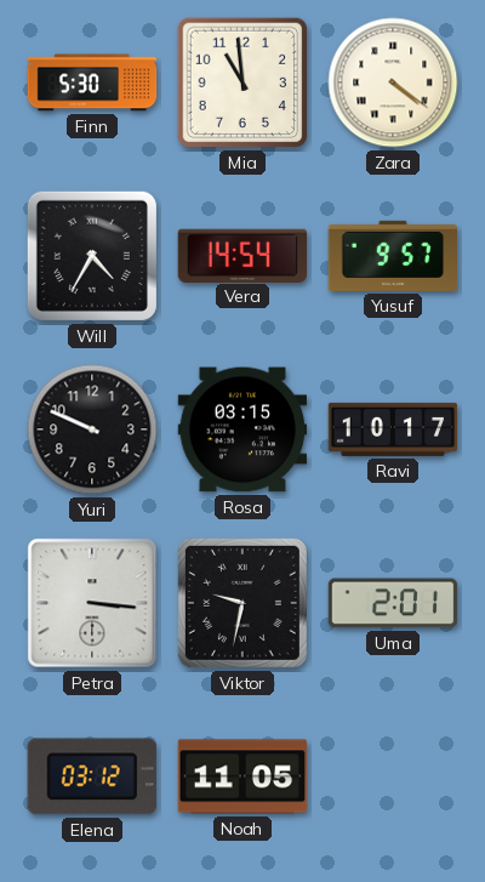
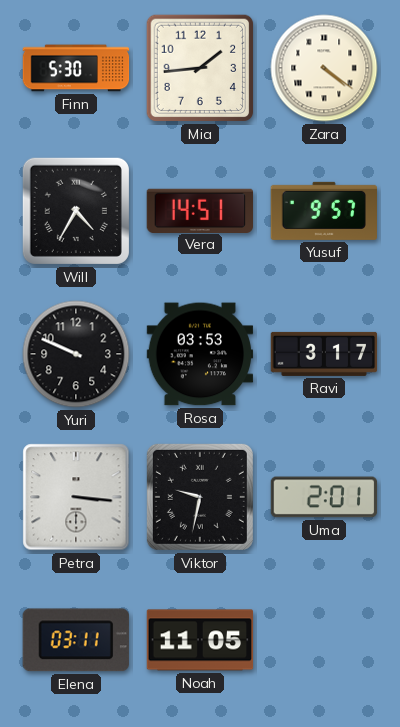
Mia: 10:59 -> 1:44 (200, 68)
Vera: 14:54 -> 14:51 (199, 210)
Rosa: 03:15 -> 03:53 (200, 354)
Ravi: 10:17 -> 3:17 (324, 354)
Elena: 03:12 -> 03:11 (76, 640)
